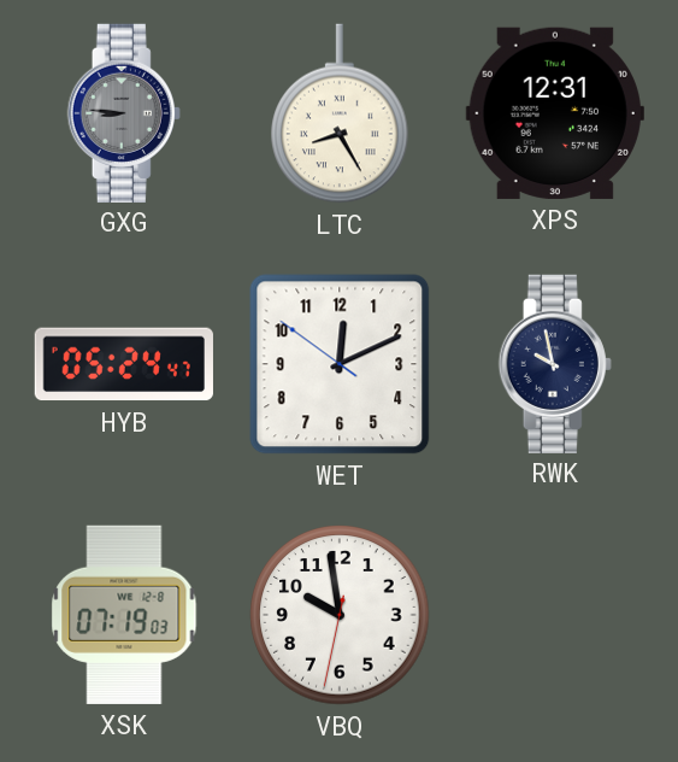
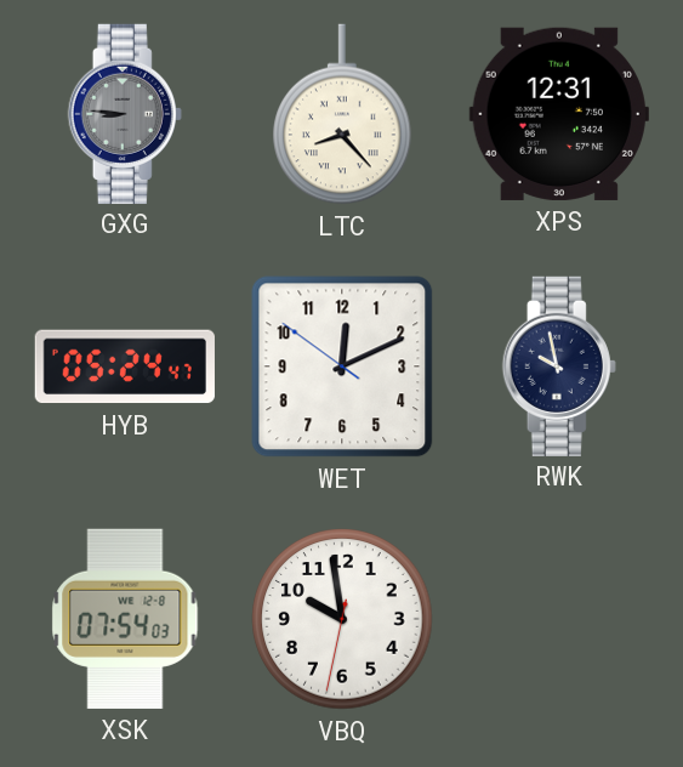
LTC: 8:25 -> 8:23 (342, 114)
XSK: 07:19 -> 07:54 (125, 619)
